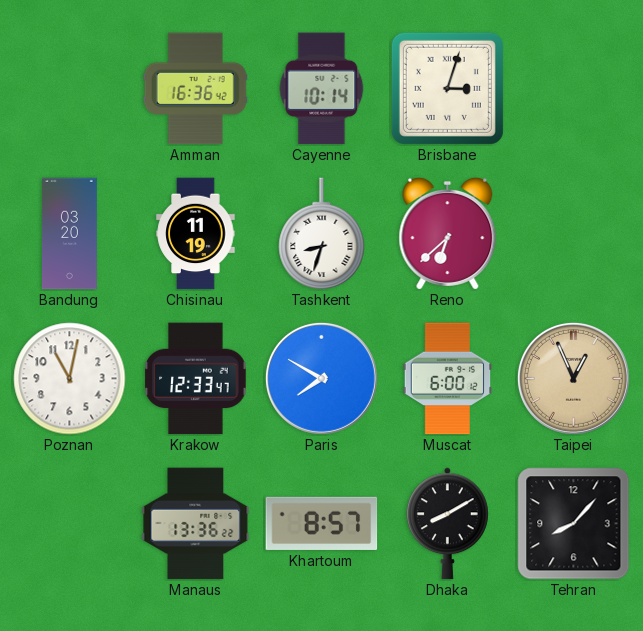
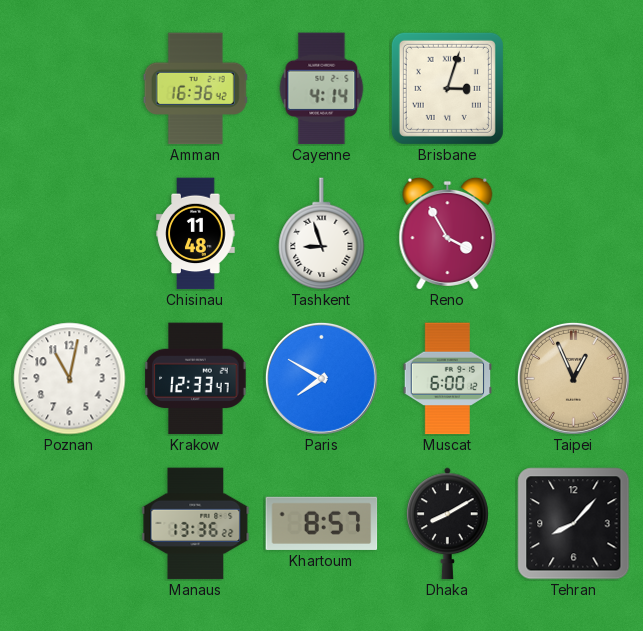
Cayenne: 10:14 -> 4:14 (322, 89)
Bandung: 03:20 -> none (69, 234)
Chisinau: 11:19 -> 11:48 (196, 234)
Tashkent: 8:33 -> 8:57 (322, 234)
Reno: 6:38 -> 3:55 (448, 233)
